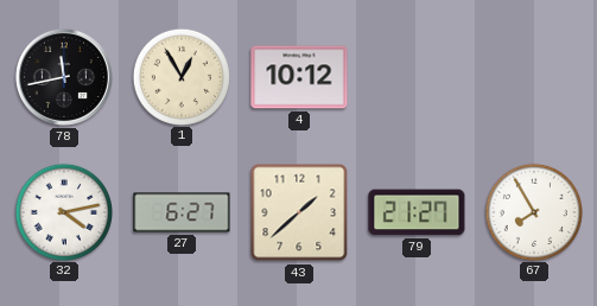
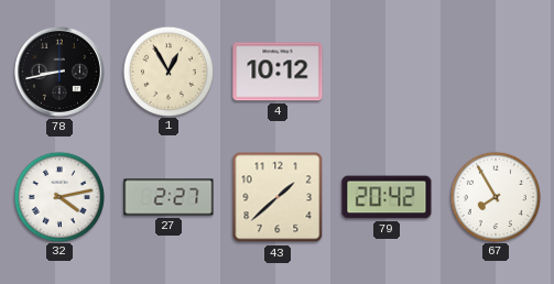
78: 11:43 -> 8:43 (59, 72)
27: 6:27 -> 2:27 (169, 197)
79: 21:27 -> 20:42 (387, 197)
